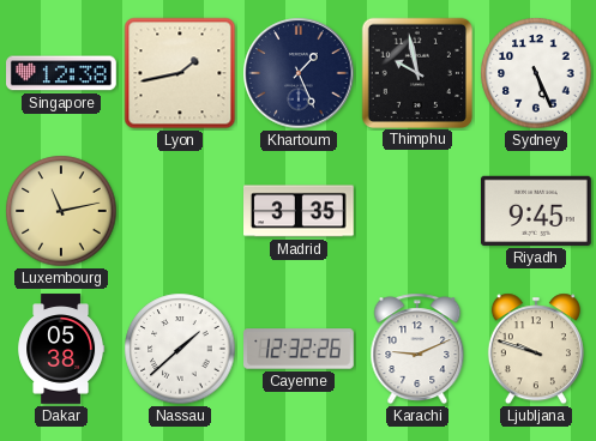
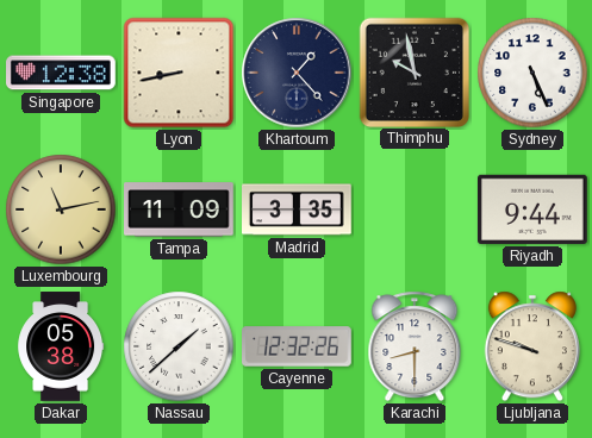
Lyon: 1:43 -> 8:43 (179, 73)
Khartoum: 1:26 -> 1:23 (297, 73)
Tampa: none -> 11:09 (180, 209)
Riyadh: 9:45 -> 9:44 (532, 209)
Karachi: 9:11 -> 8:30 (415, 346)
